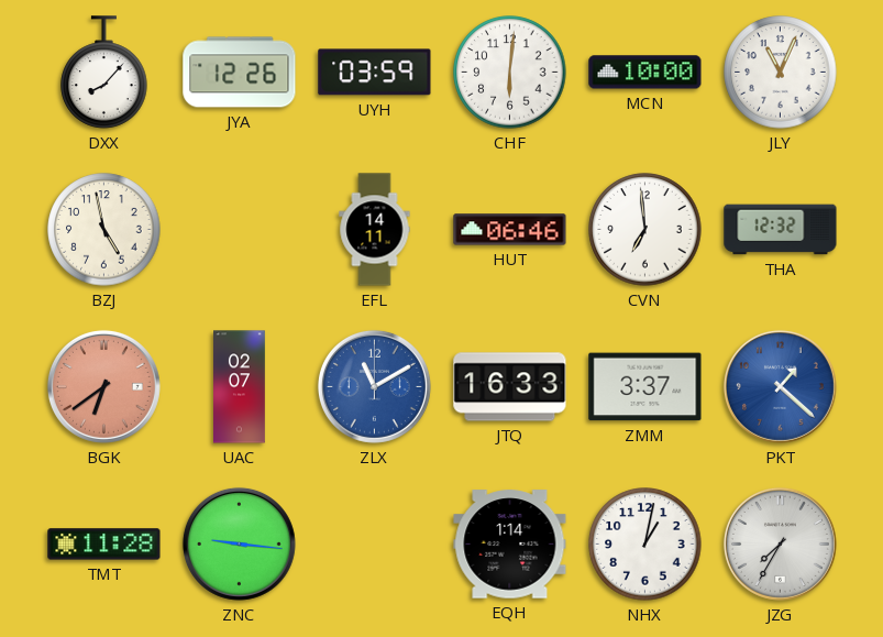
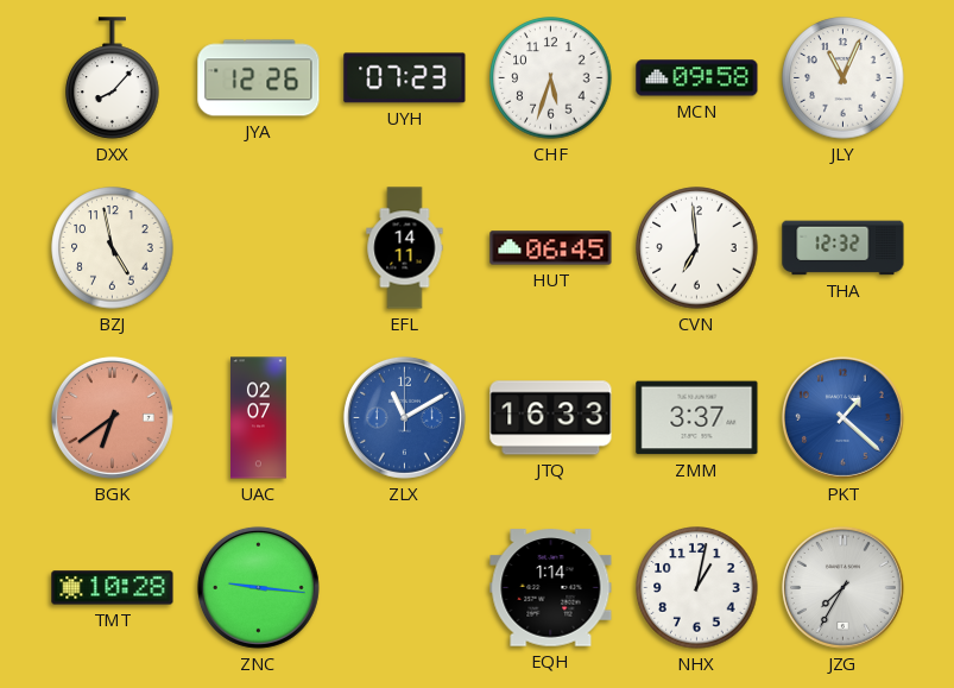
UYH: 03:59 -> 07:23 (405, 78)
CHF: 6:01 -> 5:33 (551, 78)
MCN: 10:00 -> 09:58 (697, 78)
HUT: 06:46 -> 06:45 (551, 248)
TMT: 11:28 -> 10:28 (113, 588)
